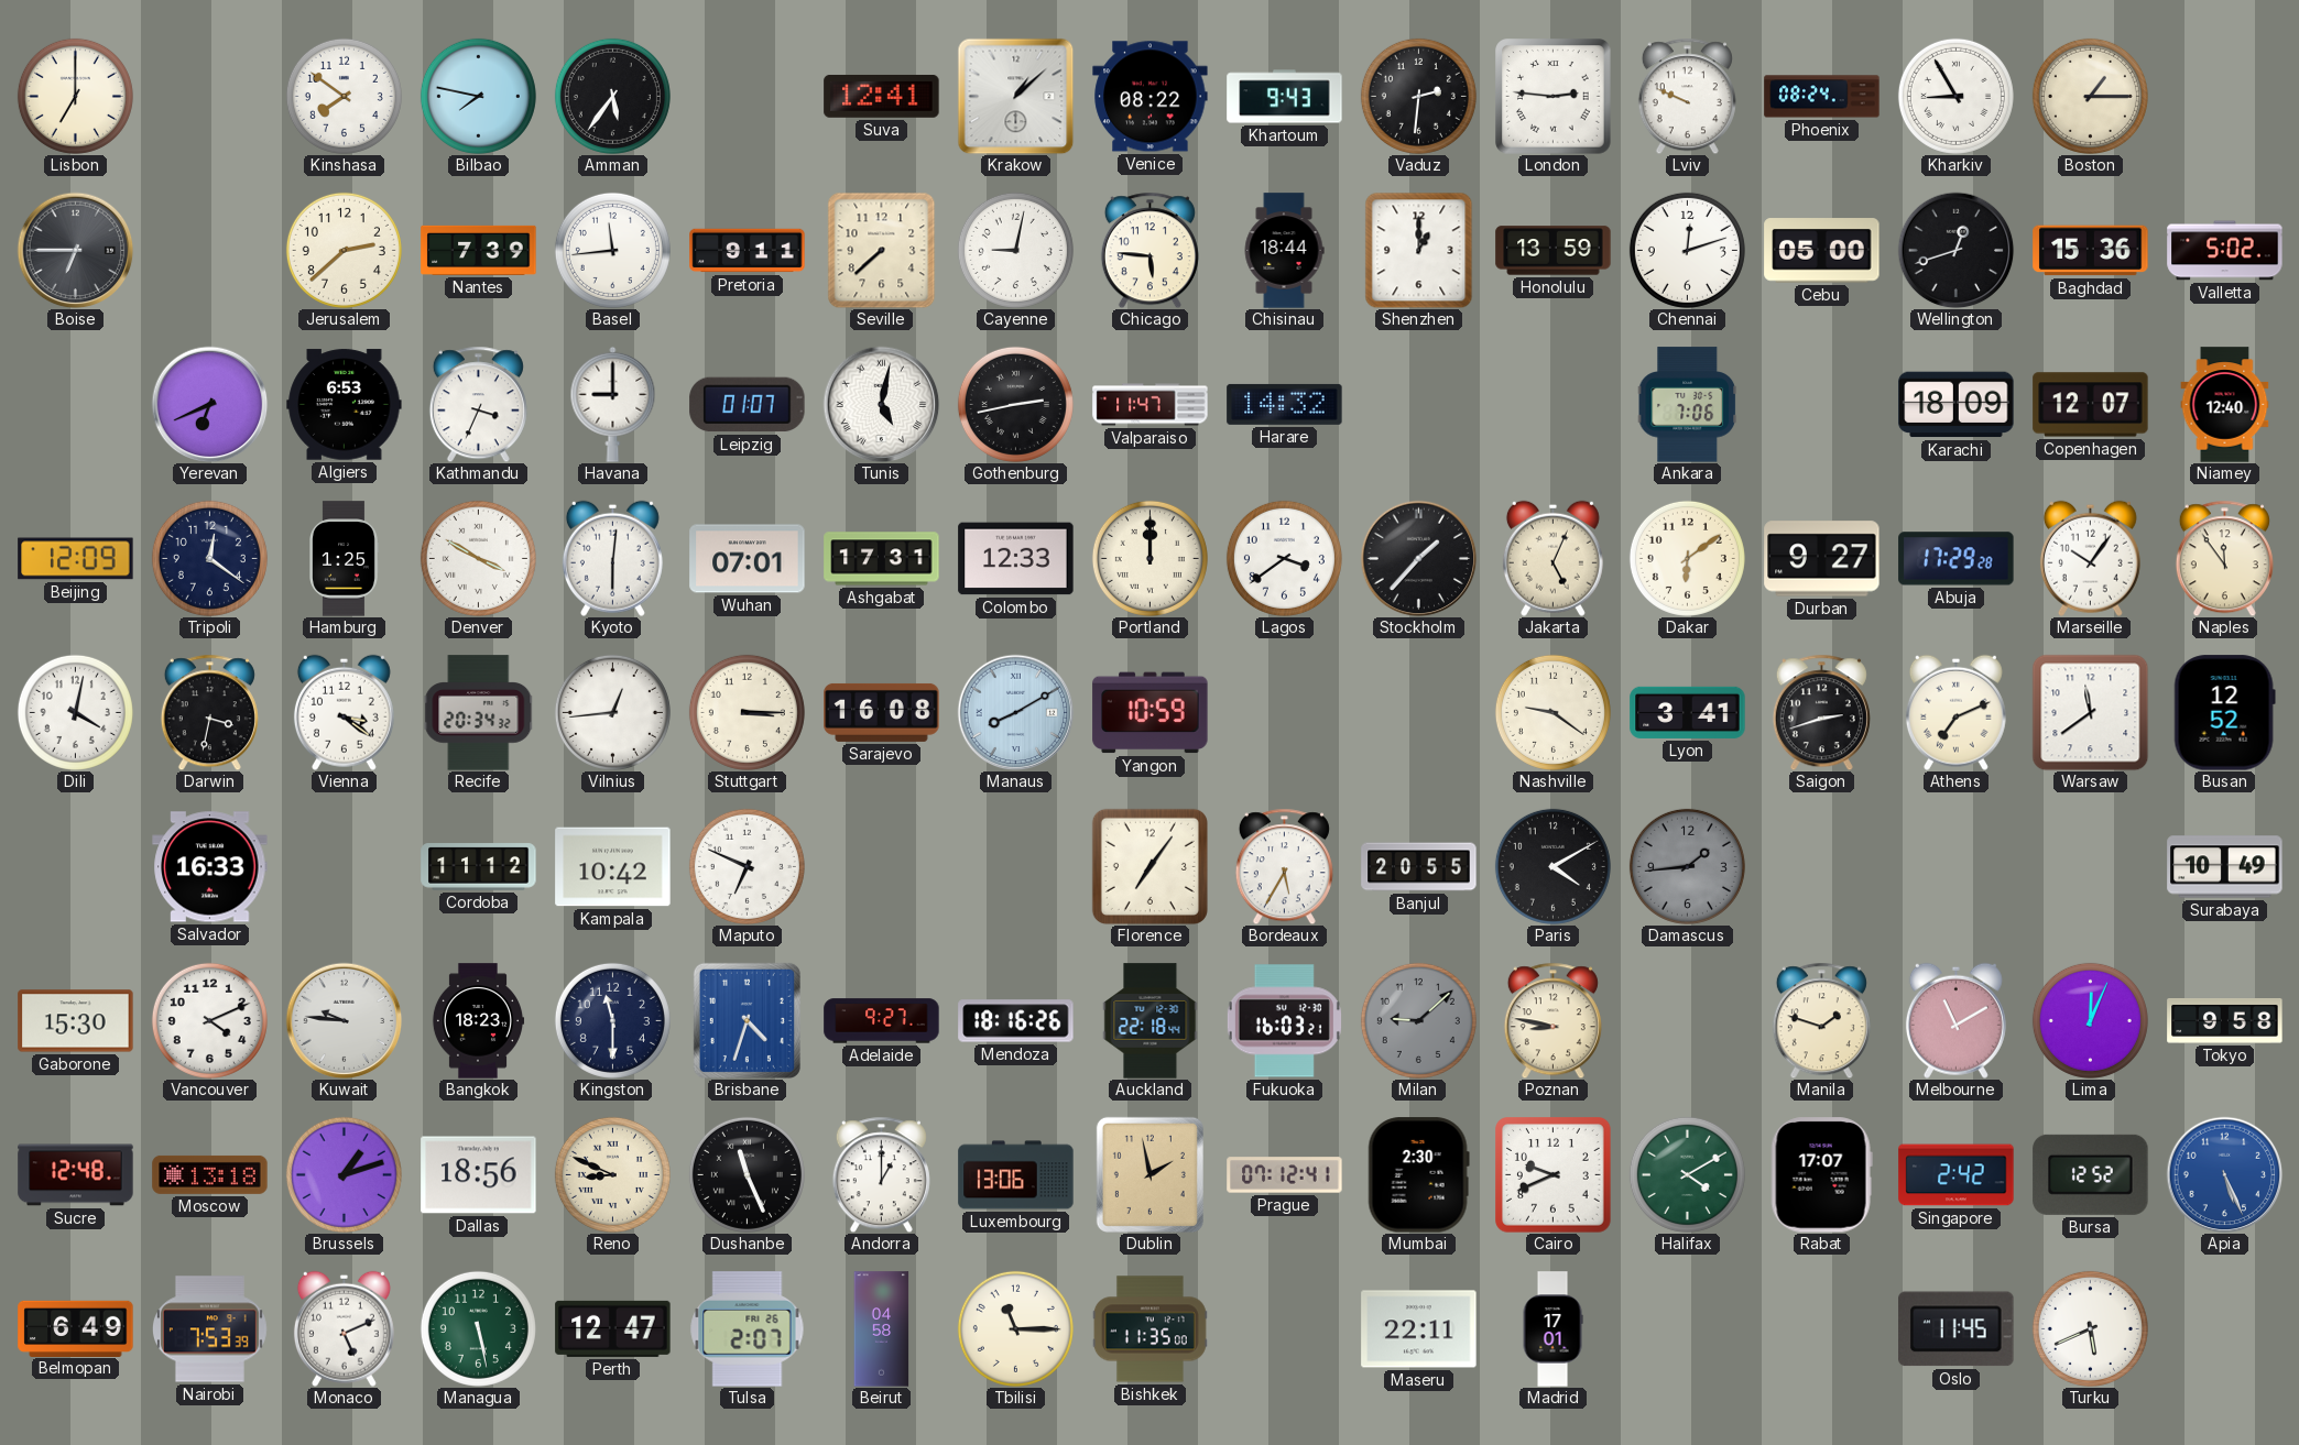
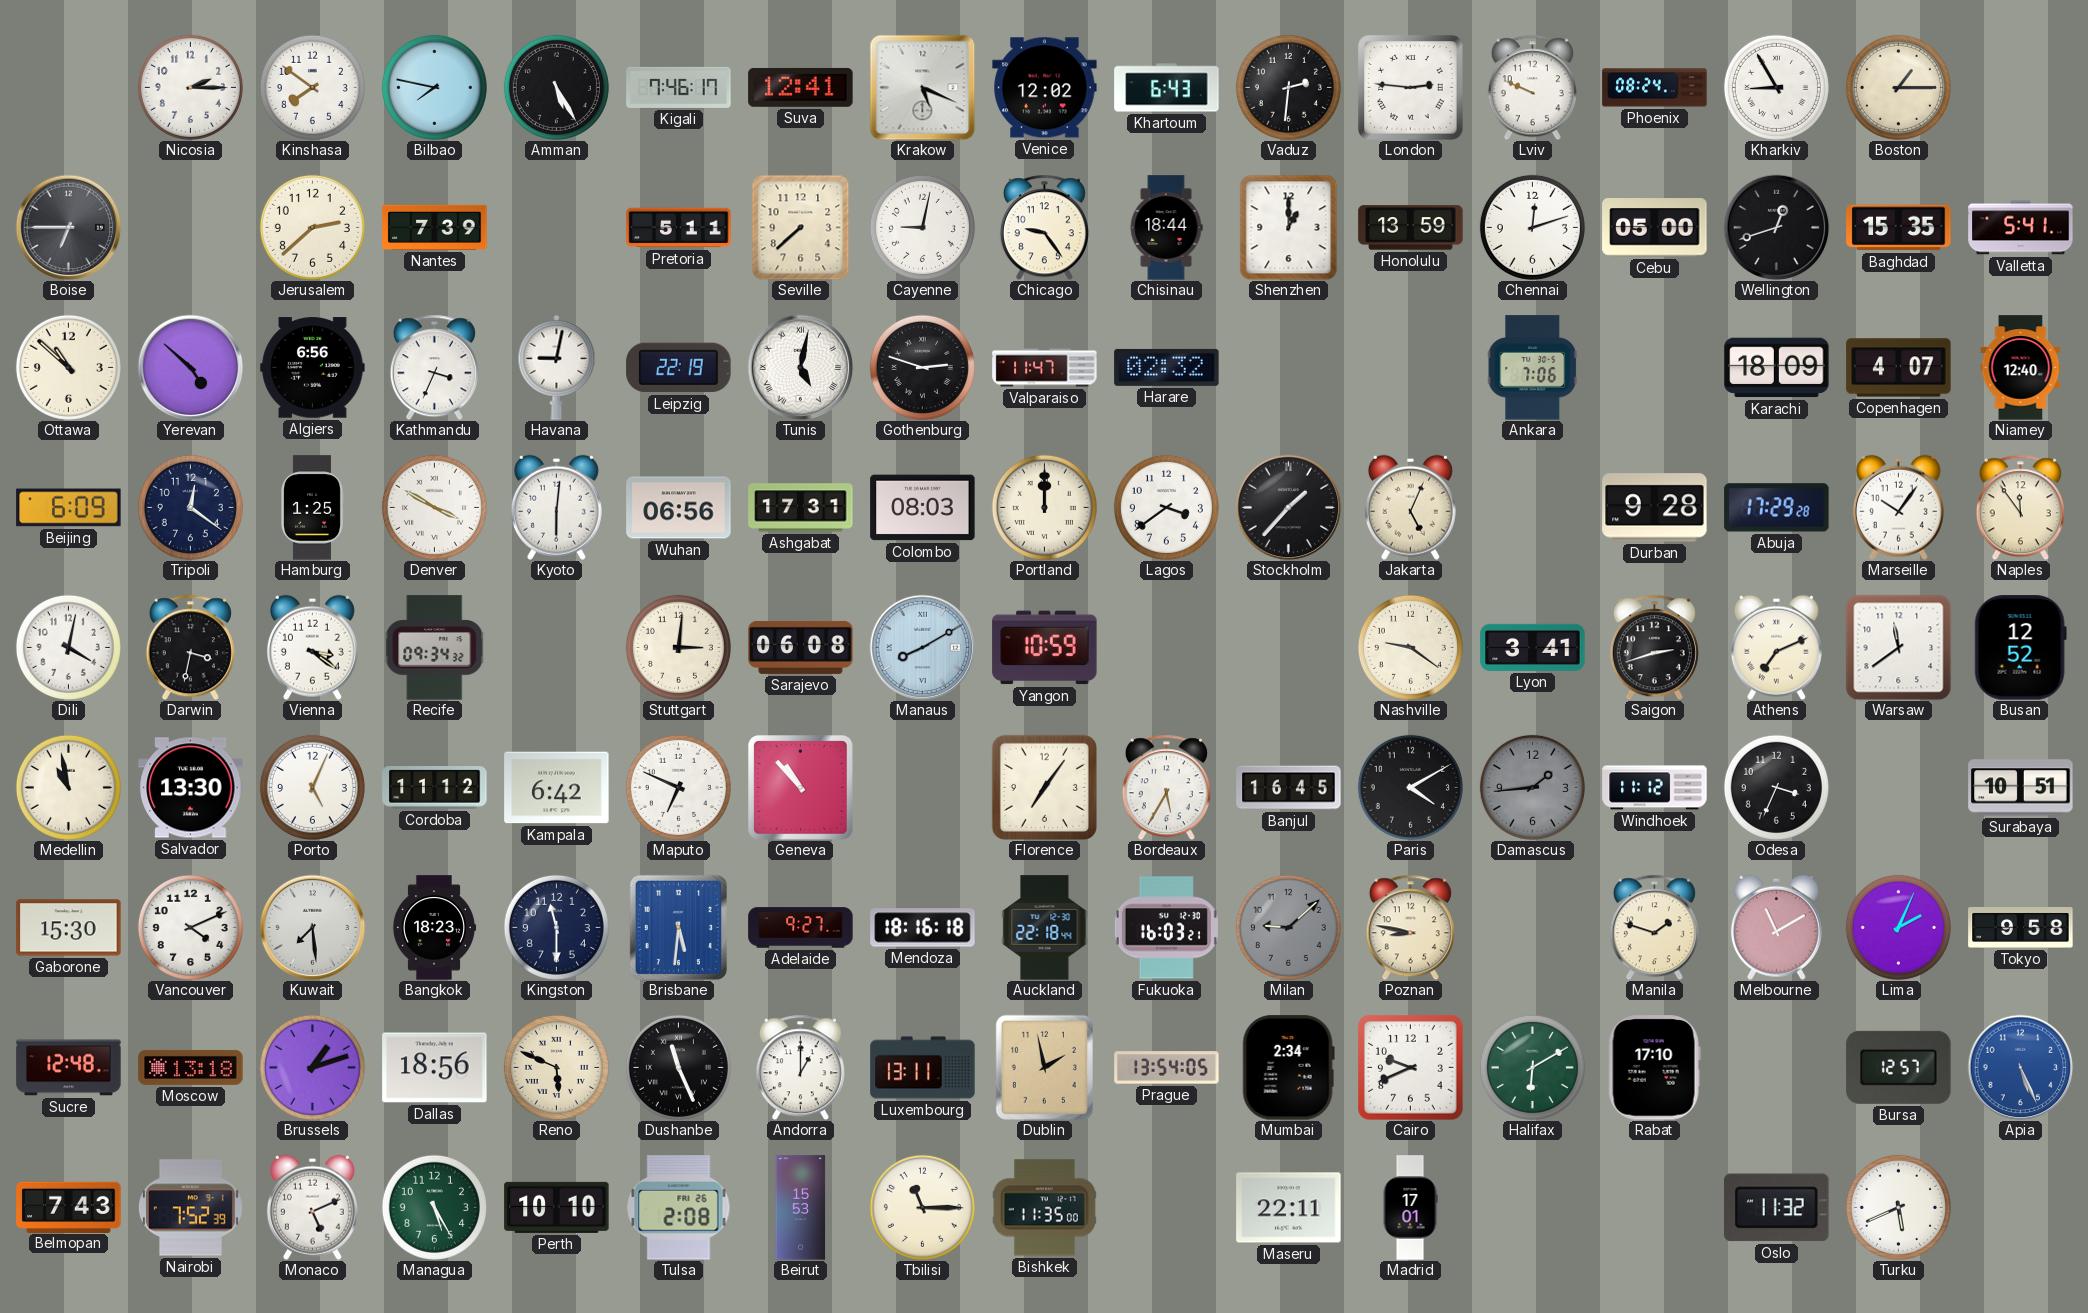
Lisbon: 7:00 -> none (75, 96)
Nicosia: none -> 2:15 (190, 87)
Amman: 5:36 -> 5:25 (556, 87)
Kigali: none -> 7:46 (679, 87)
Krakow: 1:08 -> 5:19 (922, 87)
Venice: 08:22 -> 12:02 (1045, 88)
Khartoum: 9:43 -> 6:43 (1167, 88)
Basel: 11:44 -> none (612, 250)
Pretoria: 9:11 -> 5:11 (679, 228)
Chicago: 5:46 -> 9:24 (1044, 227)
Baghdad: 15:36 -> 15:35 (1899, 228)
Valletta: 5:02 -> 5:41 (2021, 228)
Ottawa: none -> 10:52 (68, 367)
Yerevan: 6:41 -> 4:52 (190, 367)
Algiers: 6:53 -> 6:56 (313, 368)
Havana: 9:00 -> 9:02 (557, 367)
Leipzig: 01:07 -> 22:19 (679, 368)
Gothenburg: 2:43 -> 2:48 (922, 367)
Harare: 14:32 -> 02:32 (1167, 367)
Copenhagen: 12:07 -> 4:07 (1899, 368)
Beijing: 12:09 -> 6:09 (69, 508)
Wuhan: 07:01 -> 06:56 (679, 508)
Colombo: 12:33 -> 08:03 (923, 508)
Dakar: 6:09 -> none (1687, 558)
Durban: 9:27 -> 9:28 (1655, 508)
Recife: 20:34 -> 09:34 (435, 648)
Vilnius: 12:44 -> none (612, 712)
Stuttgart: 3:15 -> 3:01 (678, 647)
Sarajevo: 16:08 -> 06:08 (801, 647)
Medellin: none -> 10:58 (68, 787)
Salvador: 16:33 -> 13:30 (191, 788)
Porto: none -> 5:04 (312, 787)
Kampala: 10:42 -> 6:42 (557, 788)
Geneva: none -> 10:53 (801, 788)
Banjul: 20:55 -> 16:45 (1289, 788)
Windhoek: none -> 11:12 (1655, 788)
Odesa: none -> 3:34 (1776, 787)
Surabaya: 10:49 -> 10:51 (2021, 788)
Kuwait: 9:46 -> 7:29 (312, 927)
Brisbane: 4:33 -> 5:31 (678, 927)
Mendoza: 18:16:26 -> 18:16:18 (923, 928)
Lima: 12:04 -> 2:04 (1898, 927)
Reno: 8:49 -> 5:49 (556, 1067)
Luxembourg: 13:06 -> 13:11 (923, 1068)
Prague: 07:12 -> 13:54 (1167, 1068)
Mumbai: 2:30 -> 2:34 (1288, 1068)
Halifax: 4:10 -> 6:10 (1532, 1067)
Rabat: 17:07 -> 17:10 (1654, 1068)
Singapore: 2:42 -> none (1957, 1175)
Bursa: 12:52 -> 12:57 (1899, 1067)
Belmopan: 6:49 -> 7:43 (69, 1207)
Nairobi: 7:53 -> 7:52 (190, 1208)
Managua: 5:28 -> 5:25 (434, 1207)
Perth: 12:47 -> 10:10 (557, 1207)
Tulsa: 2:07 -> 2:08 (679, 1208)
Beirut: 04:58 -> 15:53 (801, 1208)
Oslo: 11:45 -> 11:32 (1777, 1208)
